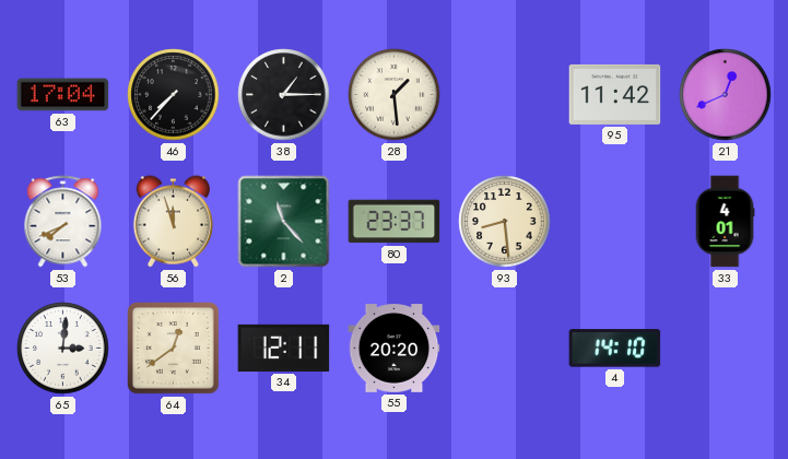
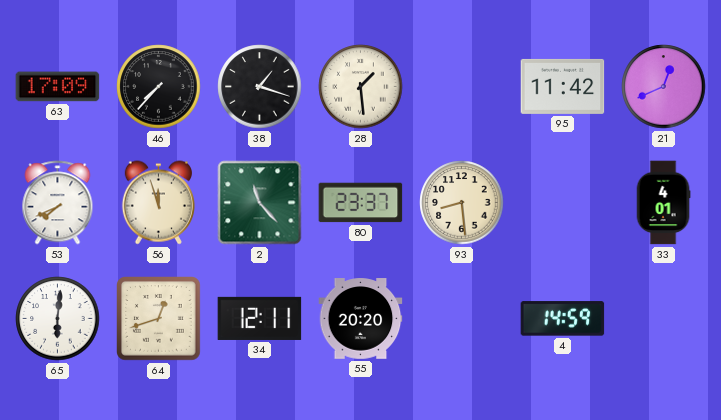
63: 17:04 -> 17:09 (58, 87)
38: 1:15 -> 1:18 (260, 87)
65: 3:01 -> 6:01 (58, 319)
64: 12:39 -> 12:42 (159, 319)
4: 14:10 -> 14:59 (563, 319)
